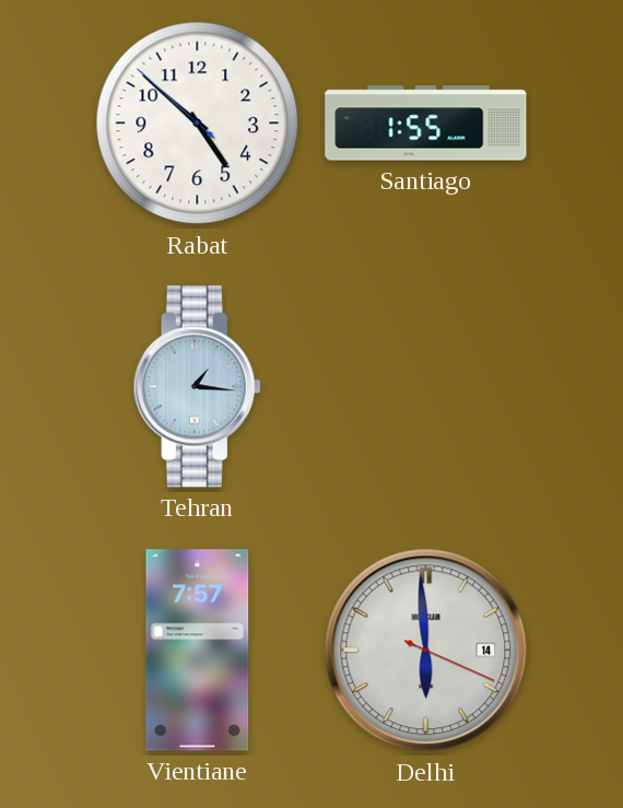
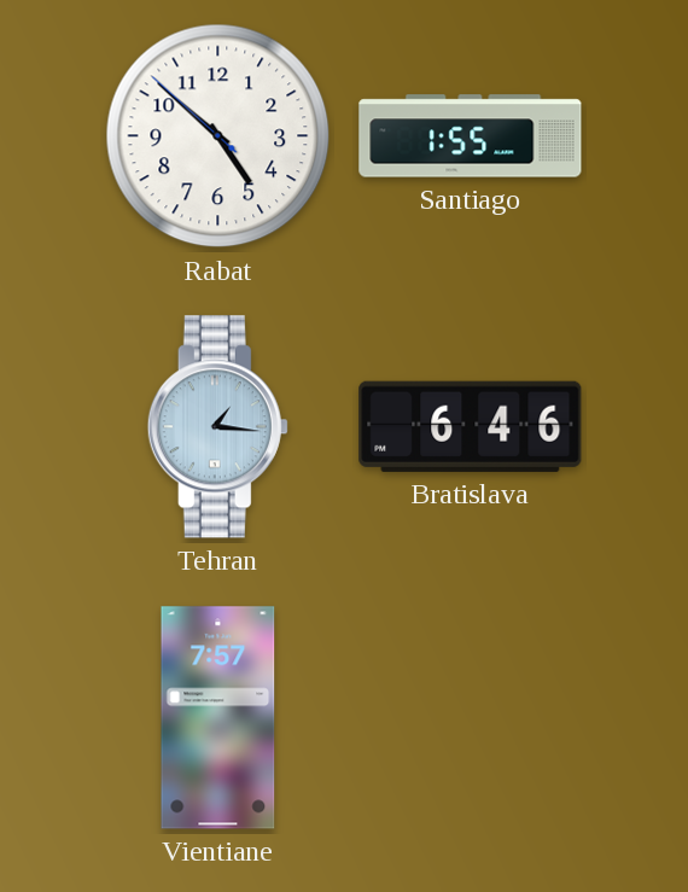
Bratislava: none -> 6:46 (471, 426)
Delhi: 5:59 -> none (426, 651)
